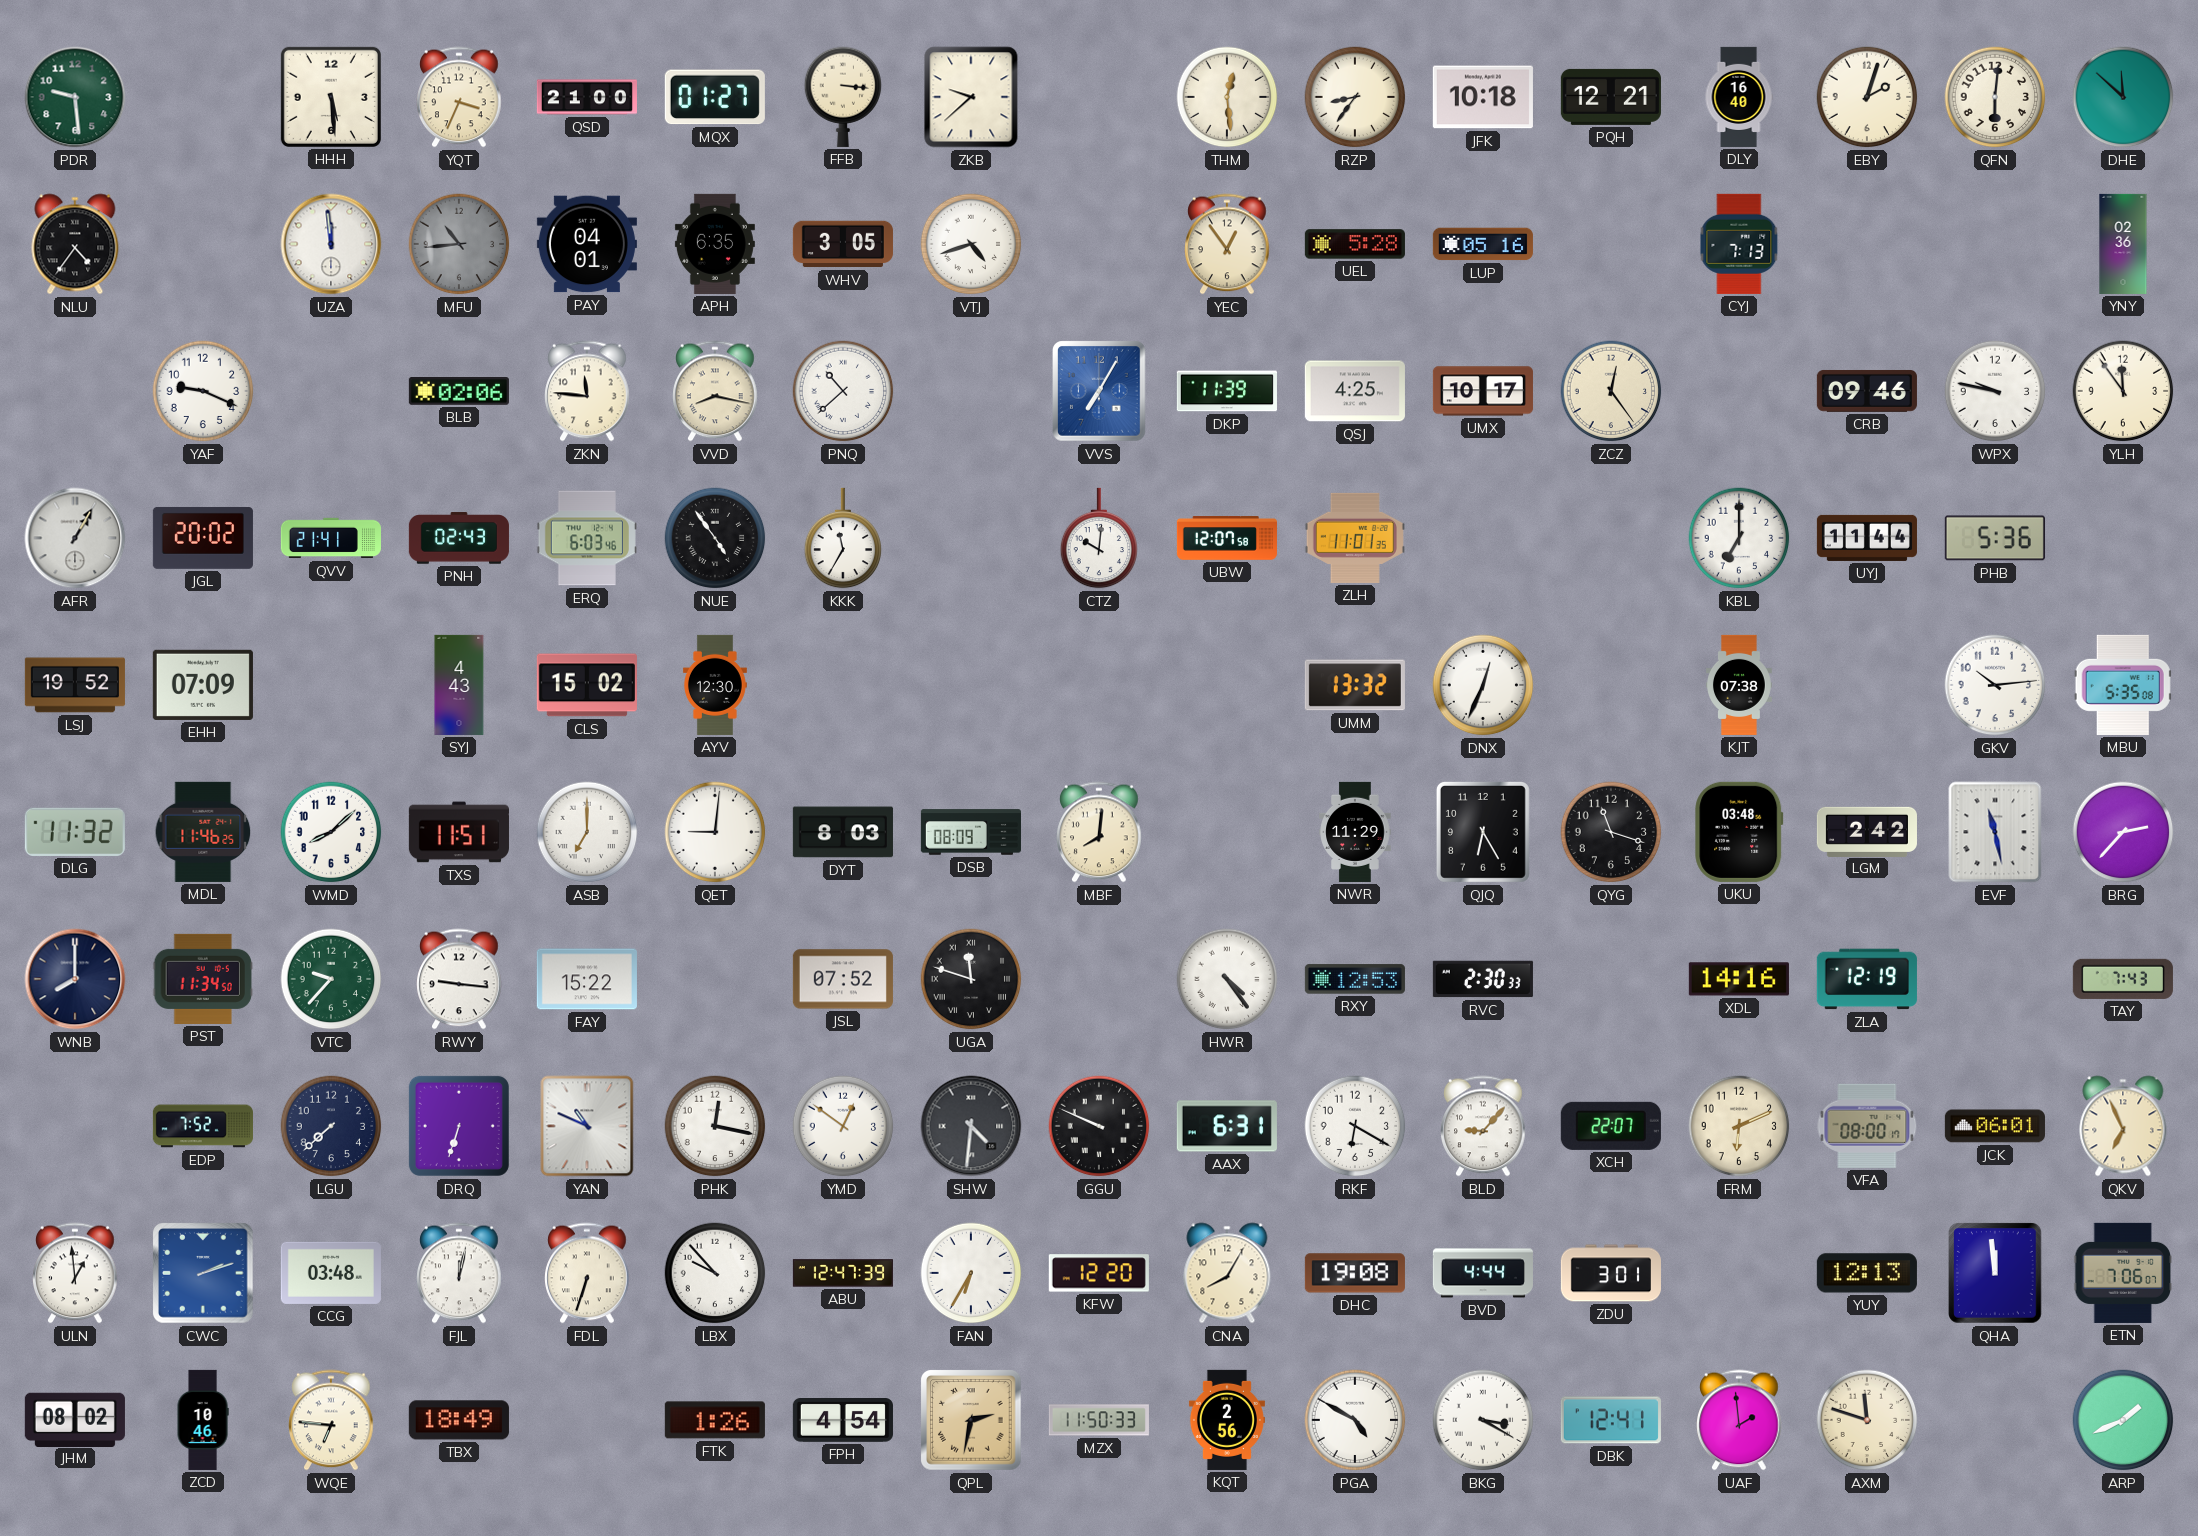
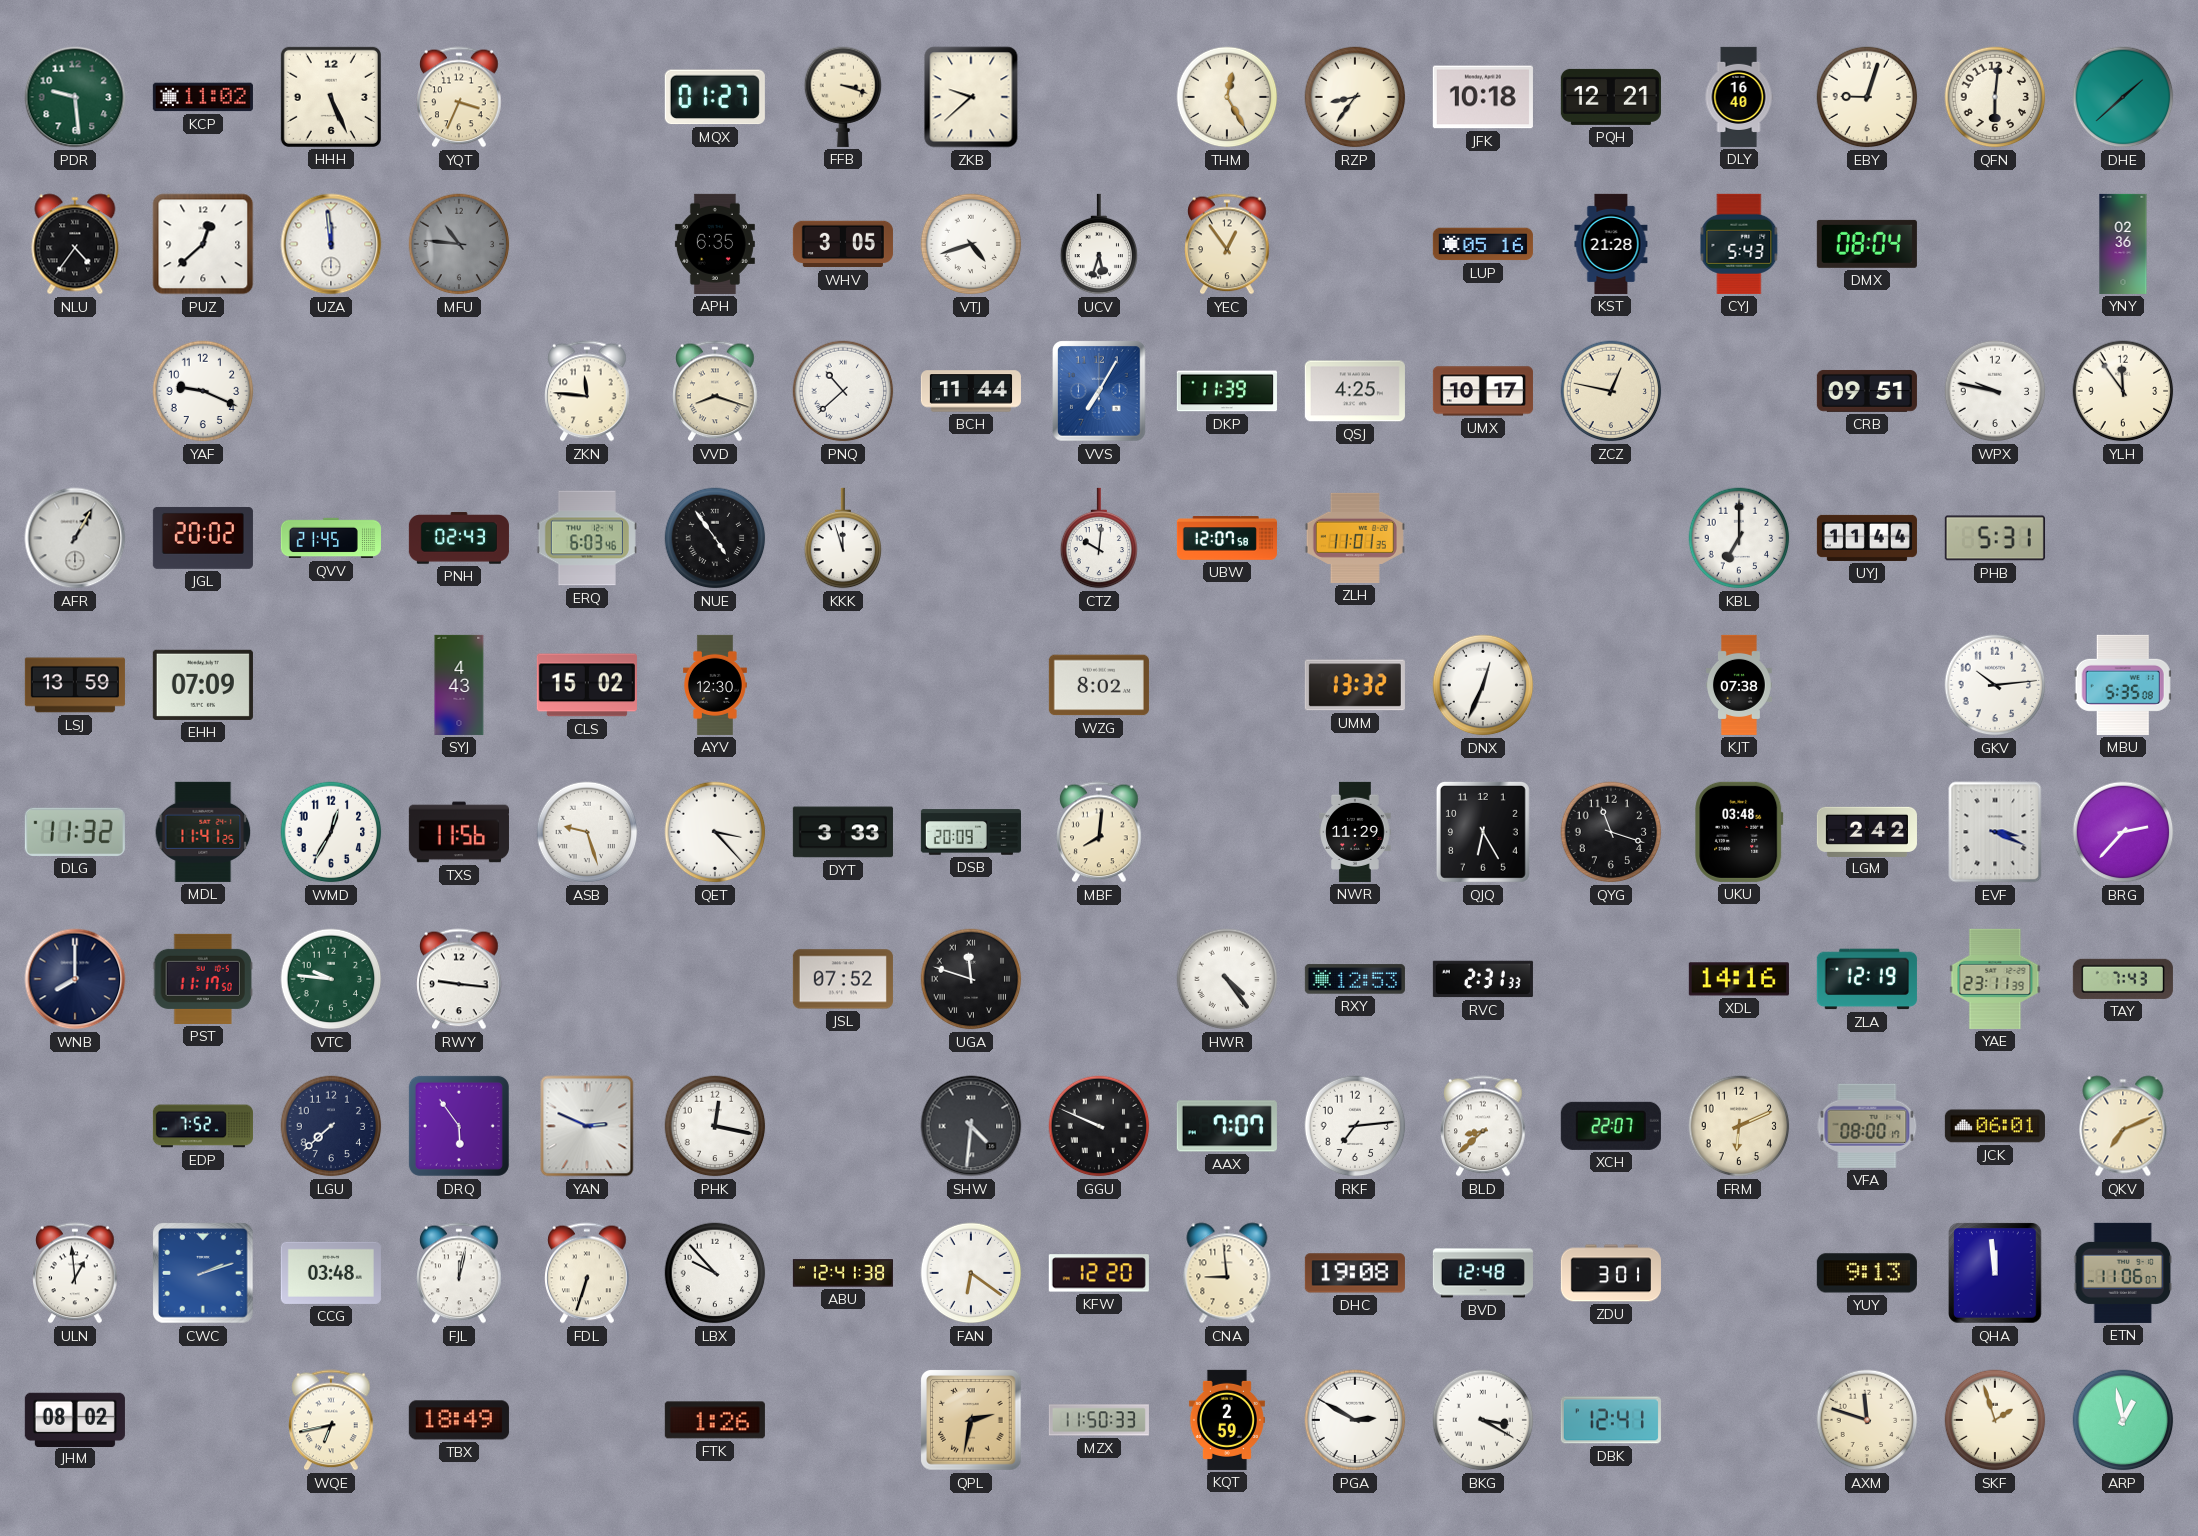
KCP: none -> 11:02 (203, 97)
HHH: 5:29 -> 5:26 (331, 97)
QSD: 21:00 -> none (587, 97)
FFB: 3:16 -> 3:18 (843, 97)
THM: 12:29 -> 12:25 (1227, 97)
EBY: 2:03 -> 9:03 (1867, 97)
DHE: 11:52 -> 1:38 (2123, 97)
PUZ: none -> 12:38 (203, 244)
MFU: 10:44 -> 10:46 (459, 244)
PAY: 04:01 -> none (587, 244)
UCV: none -> 5:33 (1099, 244)
UEL: 5:28 -> none (1355, 244)
KST: none -> 21:28 (1611, 244)
CYJ: 7:13 -> 5:43 (1739, 244)
DMX: none -> 08:04 (1867, 244)
BLB: 02:06 -> none (459, 392)
VVD: 8:17 -> 8:18 (715, 391)
BCH: none -> 11:44 (971, 391)
ZCZ: 12:24 -> 12:47 (1611, 391)
CRB: 09:46 -> 09:51 (1867, 391)
QVV: 21:41 -> 21:45 (331, 538)
KKK: 11:35 -> 11:57 (843, 538)
PHB: 5:36 -> 5:31 (1995, 538)
LSJ: 19:52 -> 13:59 (75, 685)
WZG: none -> 8:02 (1099, 685)
MDL: 11:46 -> 11:41 (203, 832)
WMD: 8:08 -> 12:35 (331, 832)
TXS: 11:51 -> 11:56 (459, 832)
ASB: 7:00 -> 9:27 (587, 832)
QET: 9:01 -> 3:23 (715, 832)
DYT: 8:03 -> 3:33 (843, 832)
DSB: 08:09 -> 20:09 (971, 832)
EVF: 11:28 -> 3:19 (1995, 832)
PST: 11:34 -> 11:17 (203, 979)
VTC: 9:37 -> 9:46 (331, 979)
FAY: 15:22 -> none (587, 979)
RVC: 2:30 -> 2:31 (1483, 979)
YAE: none -> 23:11 (1995, 979)
DRQ: 6:33 -> 5:54 (459, 1126)
YAN: 10:49 -> 2:49 (587, 1126)
YMD: 12:51 -> none (843, 1126)
AAX: 6:31 -> 7:07 (1227, 1126)
RKF: 6:20 -> 7:14 (1355, 1126)
BLD: 9:07 -> 8:38 (1483, 1126)
QKV: 6:56 -> 7:11 (2123, 1126)
ABU: 12:47 -> 12:41 (843, 1273)
FAN: 6:35 -> 6:21 (971, 1273)
CNA: 8:05 -> 8:59 (1227, 1273)
BVD: 4:44 -> 12:48 (1483, 1273)
YUY: 12:13 -> 9:13 (1867, 1273)
ETN: 7:06 -> 11:06 (2122, 1273)
ZCD: 10:46 -> none (203, 1420)
WQE: 6:46 -> 6:43 (331, 1420)
FPH: 4:54 -> none (843, 1421)
KQT: 2:56 -> 2:59 (1227, 1420)
PGA: 4:50 -> 2:50 (1355, 1420)
UAF: 1:59 -> none (1739, 1420)
SKF: none -> 1:57 (1995, 1420)
ARP: 1:41 -> 12:58 (2123, 1420)
